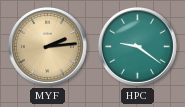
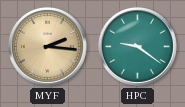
MYF: 2:14 -> 2:16 (47, 46)
